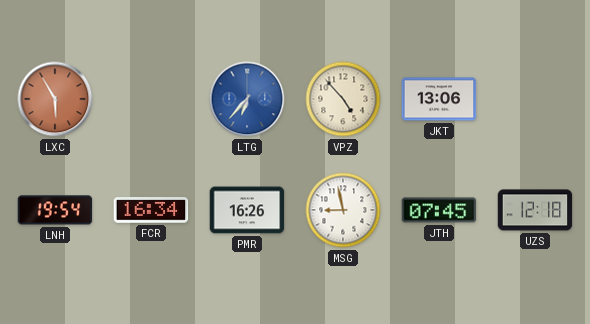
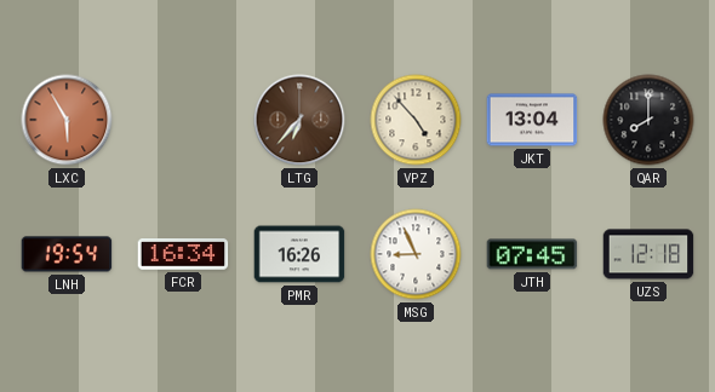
LTG dial: blue -> brown (299, 120)
JKT: 13:06 -> 13:04 (532, 120)
QAR: none -> 8:00 (648, 120)
MSG: 8:58 -> 8:56 (416, 254)
